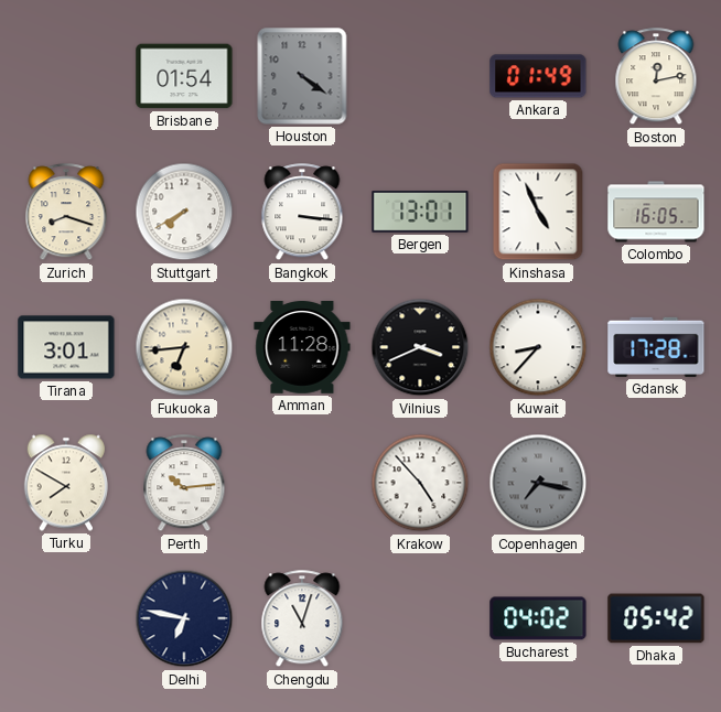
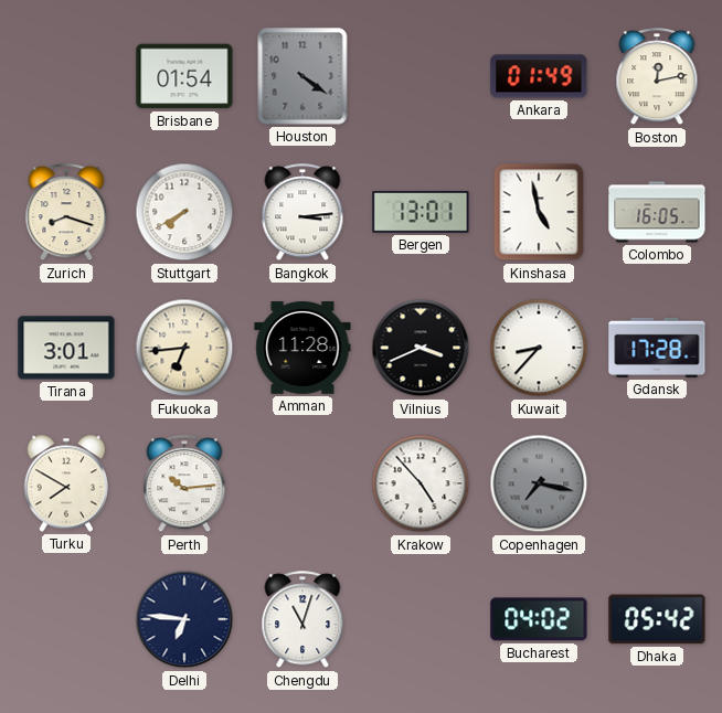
Bangkok: 3:16 -> 3:14 (302, 213)
Kinshasa: 4:56 -> 4:58 (539, 212)
Delhi: 6:47 -> 6:46 (184, 619)
